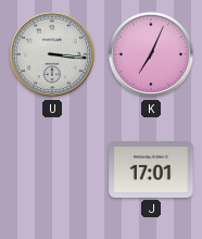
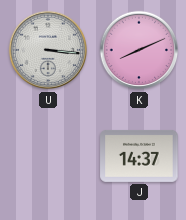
K: 7:04 -> 8:11 (139, 50)
J: 17:01 -> 14:37 (139, 156)
